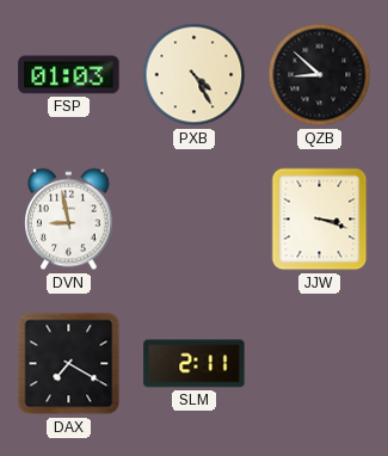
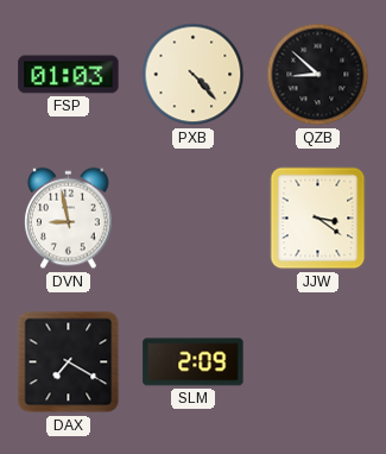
PXB: 4:25 -> 4:23 (194, 75)
JJW: 3:18 -> 3:21 (318, 219)
SLM: 2:11 -> 2:09 (194, 362)
